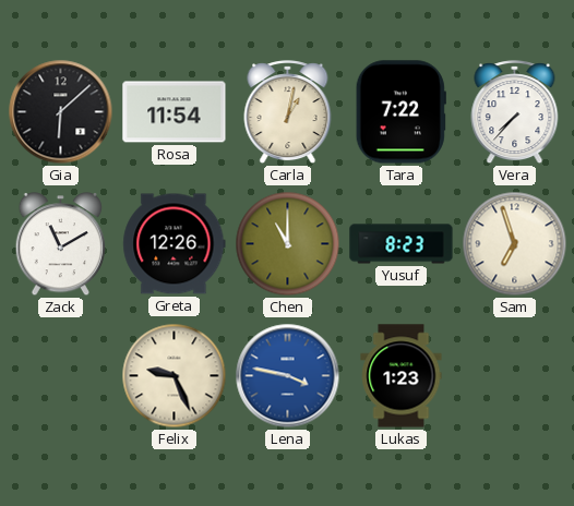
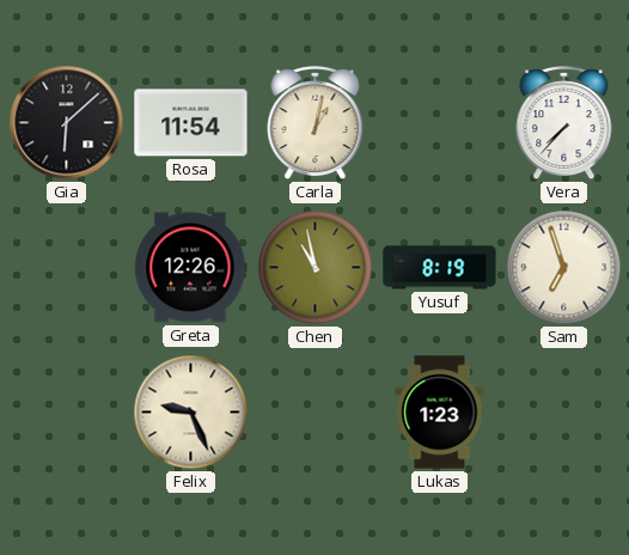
Tara: 7:22 -> none (400, 112)
Zack: 11:10 -> none (61, 245)
Chen: 11:00 -> 10:58 (316, 268)
Yusuf: 8:23 -> 8:19 (440, 268)
Lena: 3:47 -> none (288, 376)
